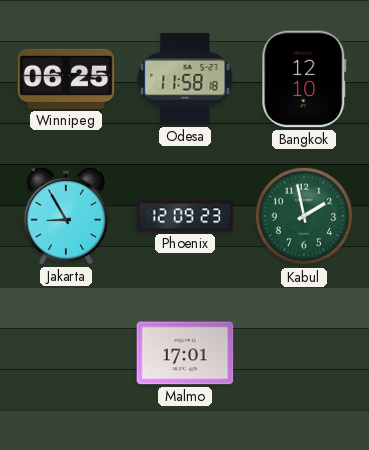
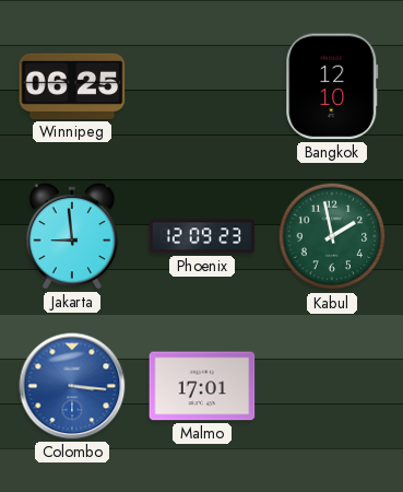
Odesa: 11:58 -> none (185, 79)
Jakarta: 8:55 -> 8:59 (71, 236)
Colombo: none -> 3:16 (72, 386)
